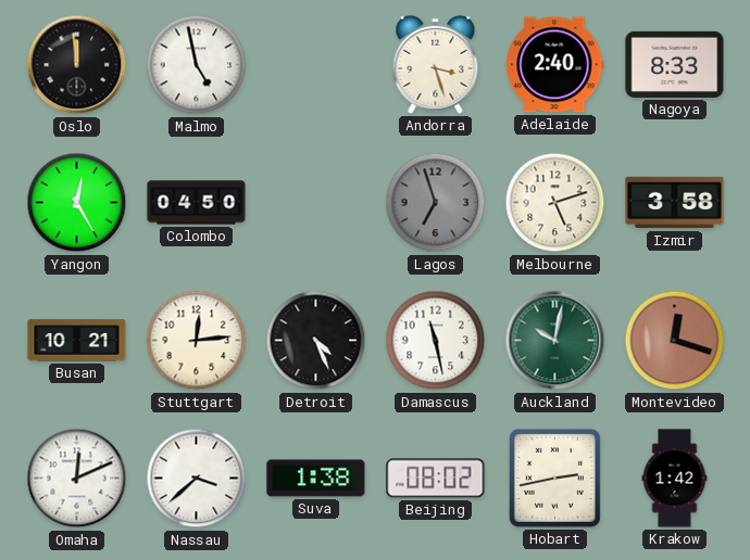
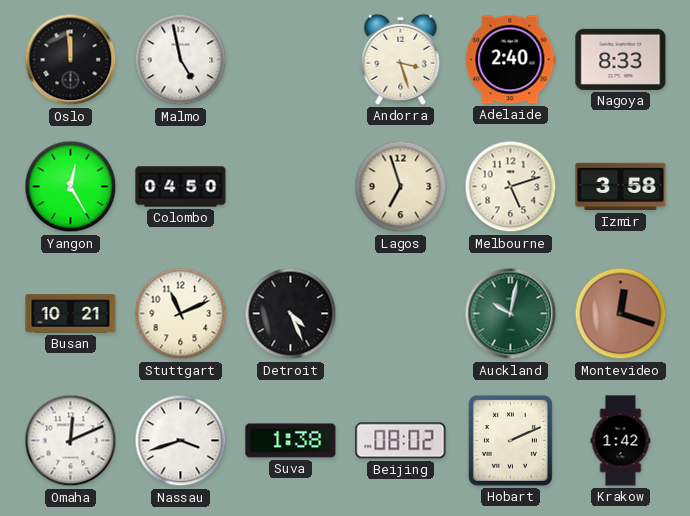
Lagos dial: grey -> cream (401, 187)
Stuttgart: 12:14 -> 11:11 (181, 314)
Damascus: 11:28 -> none (436, 341)
Nassau: 3:38 -> 3:42 (181, 441)
Hobart: 2:43 -> 2:11 (510, 440)
